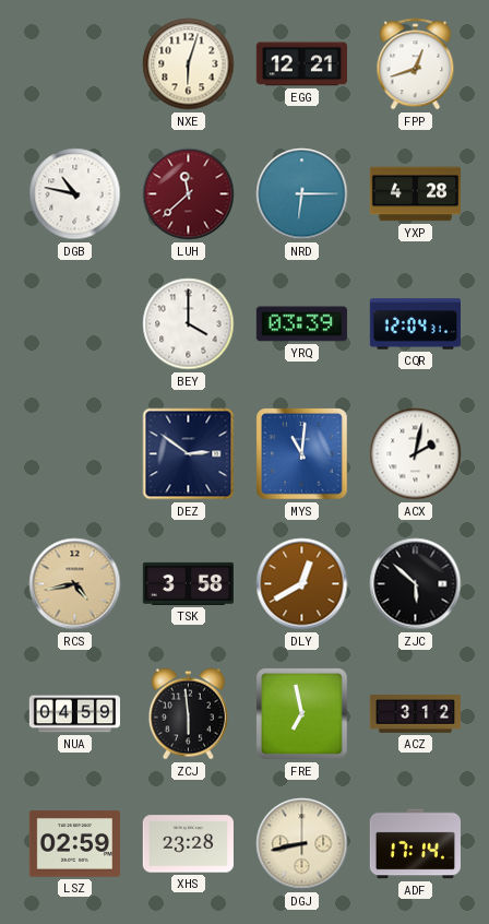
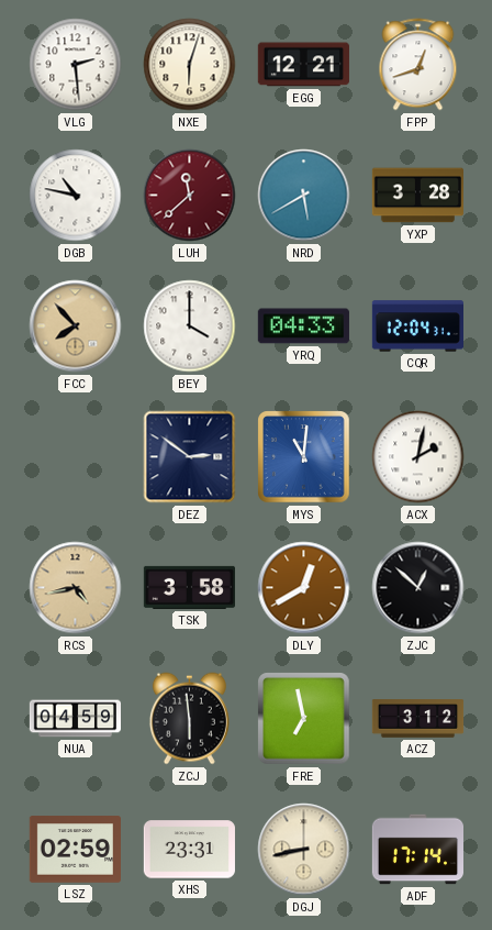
VLG: none -> 2:29 (76, 65)
NRD: 6:15 -> 5:40 (304, 196)
YXP: 4:28 -> 3:28 (417, 196)
FCC: none -> 7:53 (76, 326)
YRQ: 03:39 -> 04:33 (303, 326)
ZJC: 5:52 -> 12:52 (418, 588)
XHS: 23:28 -> 23:31 (189, 850)
